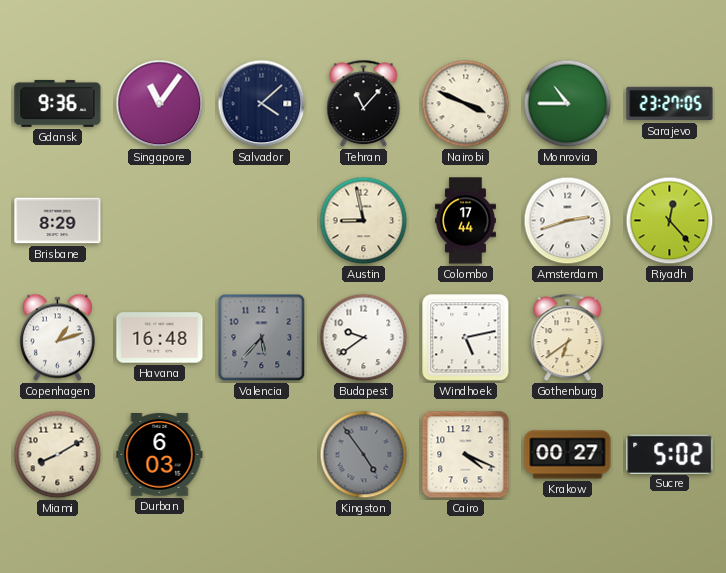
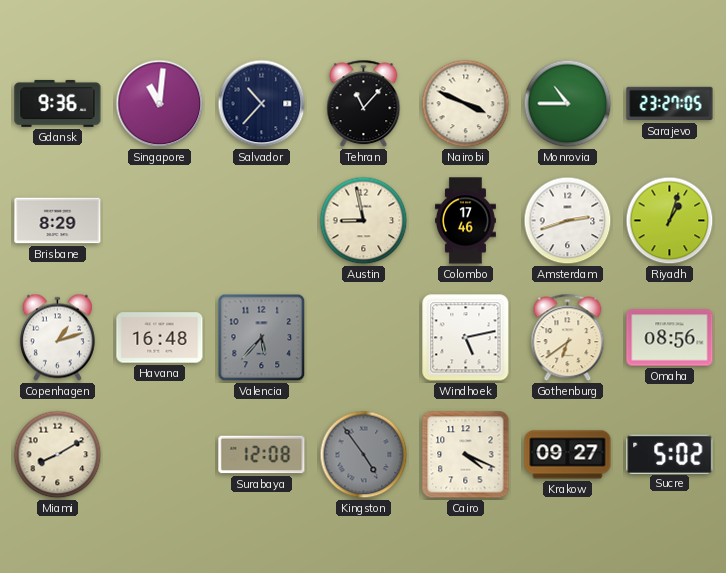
Singapore: 11:06 -> 11:01 (160, 104)
Salvador: 4:08 -> 10:37 (262, 104)
Colombo: 17:44 -> 17:46 (465, 221)
Riyadh: 12:23 -> 1:03 (670, 221)
Budapest: 9:39 -> none (364, 338)
Omaha: none -> 08:56 (670, 338)
Durban: 6:03 -> none (160, 455)
Surabaya: none -> 12:08 (262, 455)
Krakow: 00:27 -> 09:27 (568, 455)
